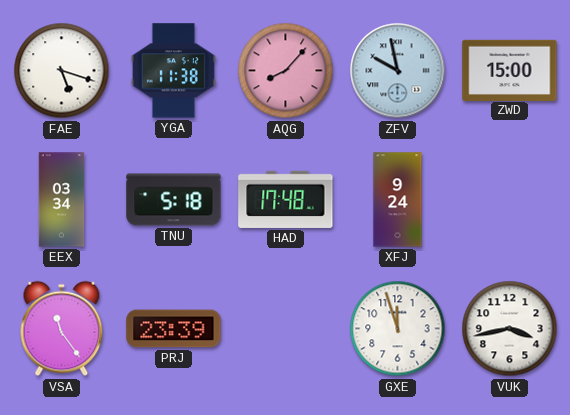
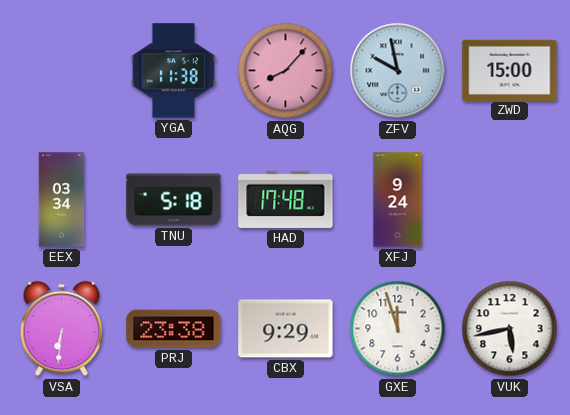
FAE: 5:18 -> none (62, 71)
VSA: 11:24 -> 6:31 (62, 329)
PRJ: 23:39 -> 23:38 (174, 329)
CBX: none -> 9:29 (286, 329)
VUK: 3:43 -> 5:43 (510, 329)
